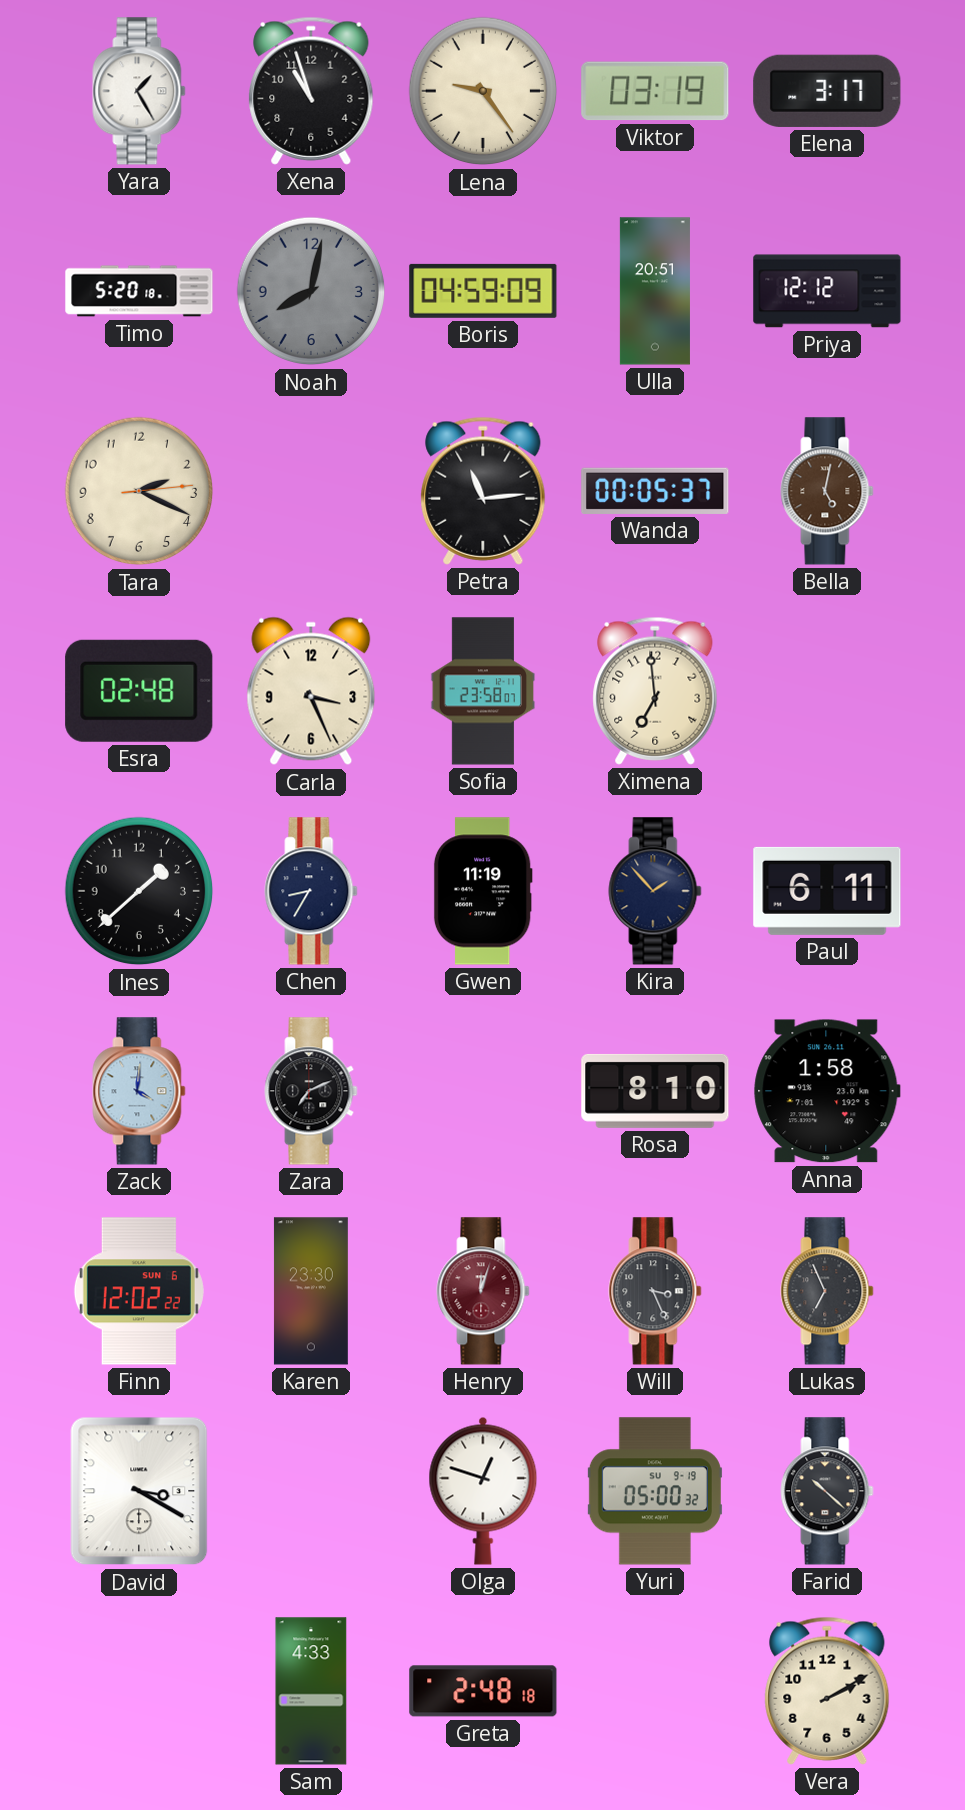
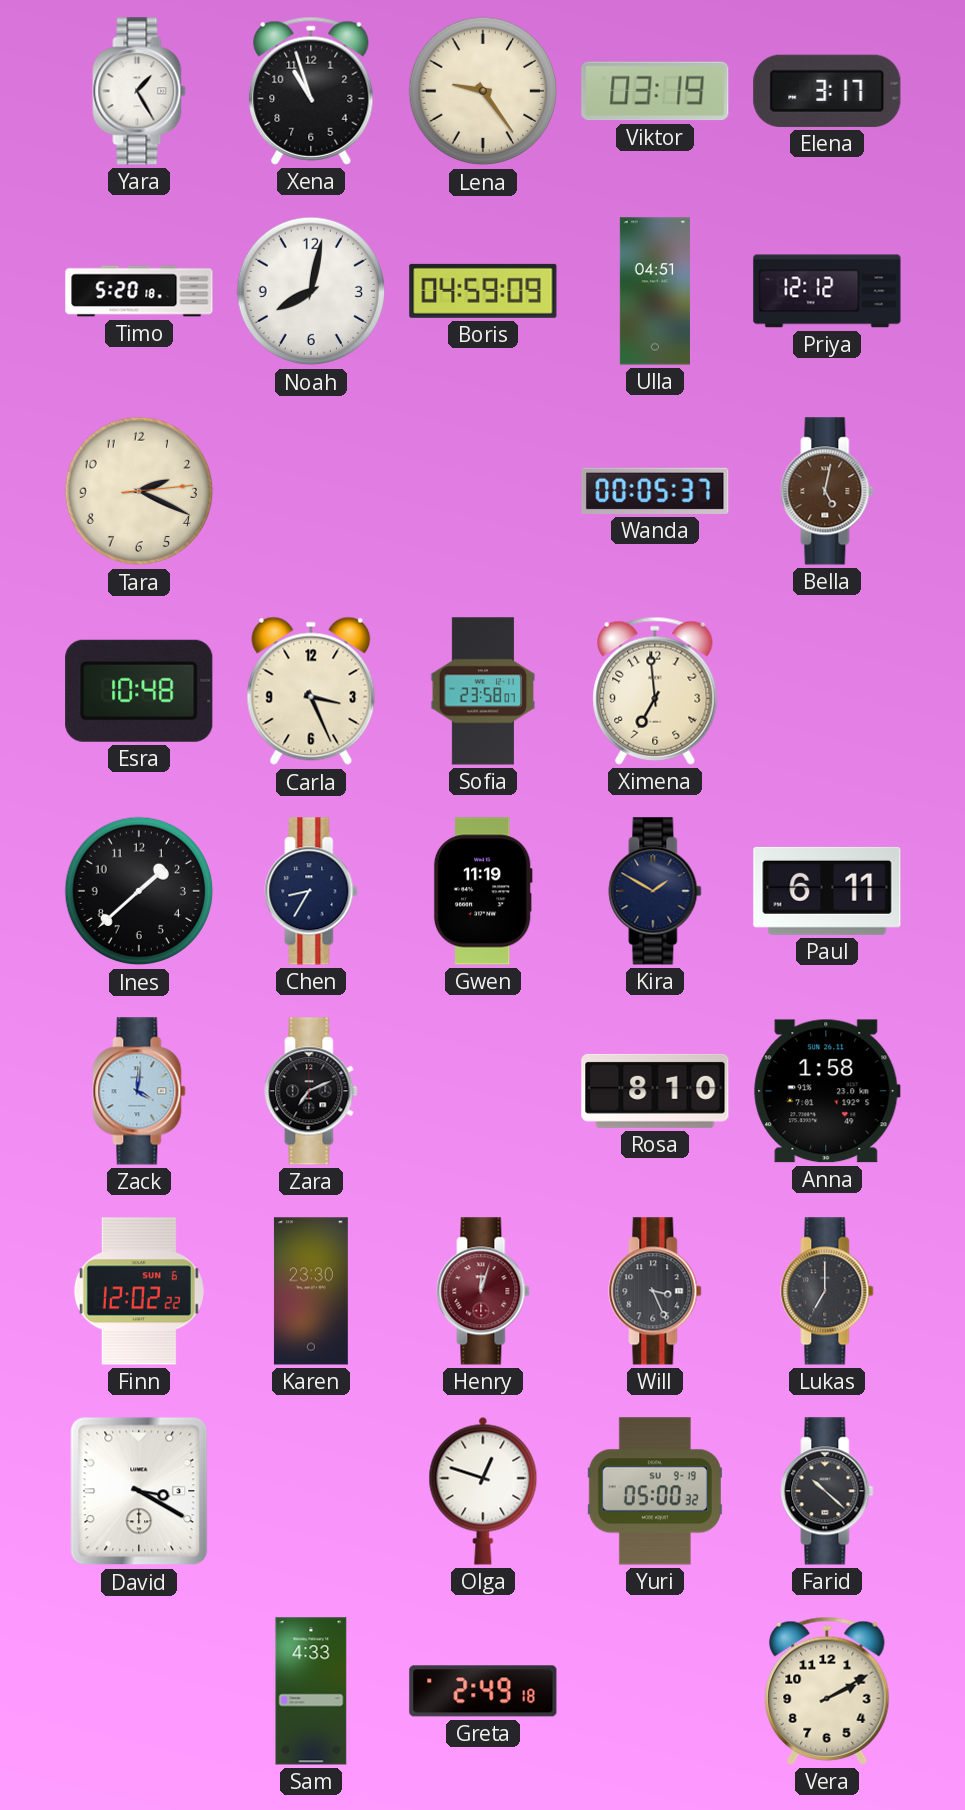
Noah dial: grey -> white (311, 291)
Ulla: 20:51 -> 04:51 (655, 291)
Petra: 11:14 -> none (483, 491)
Esra: 02:48 -> 10:48 (139, 691)
Kira: 1:53 -> 1:50 (655, 891)
Lukas: 6:56 -> 7:00 (827, 1291)
Greta: 2:48 -> 2:49 (483, 1691)
